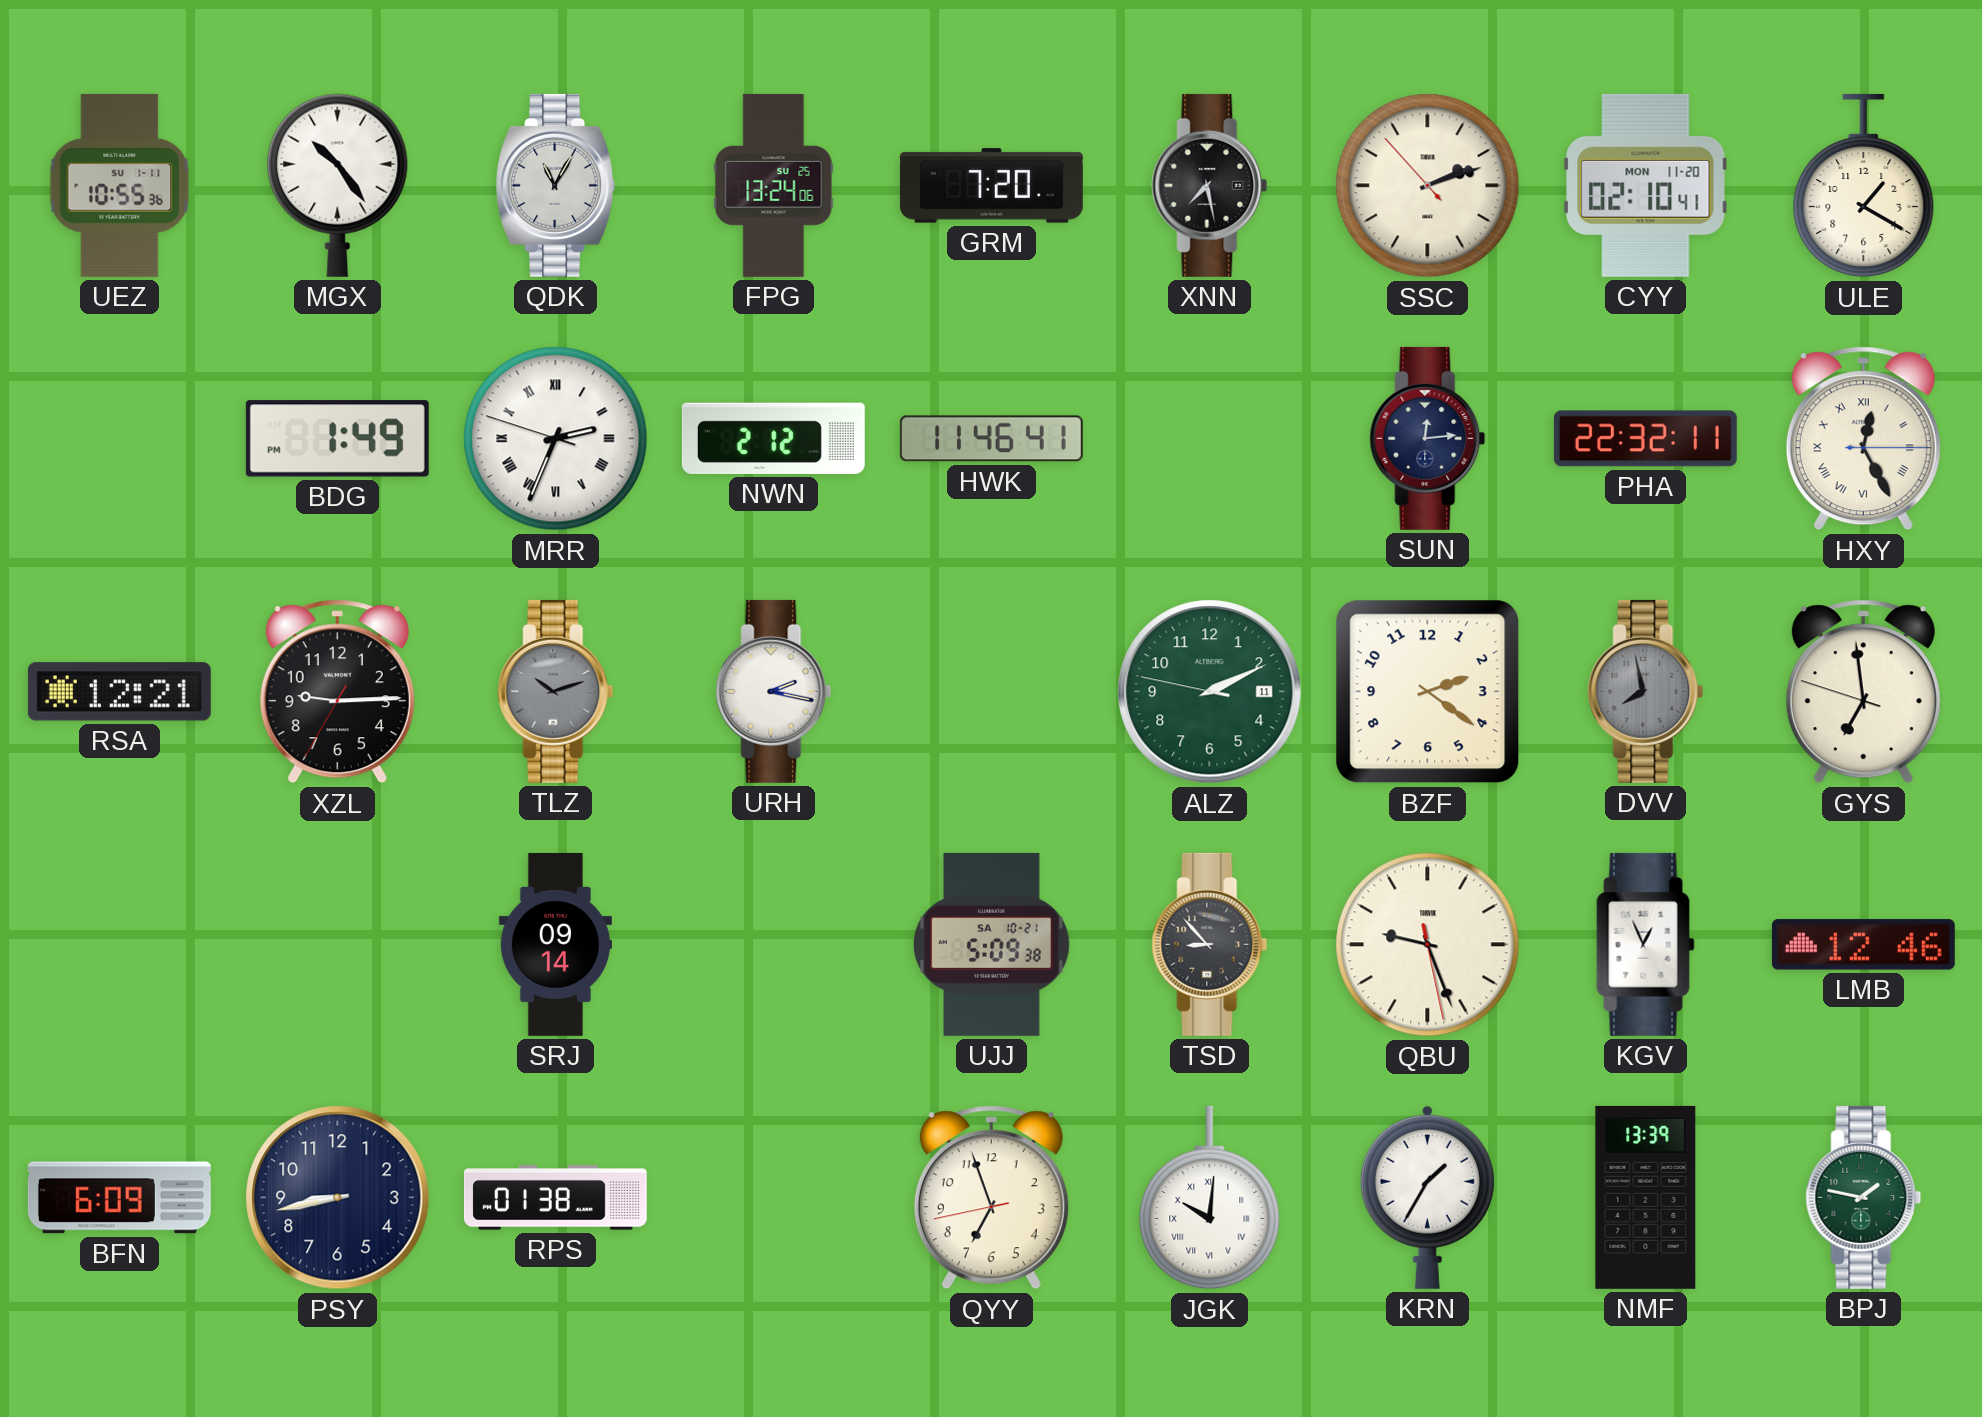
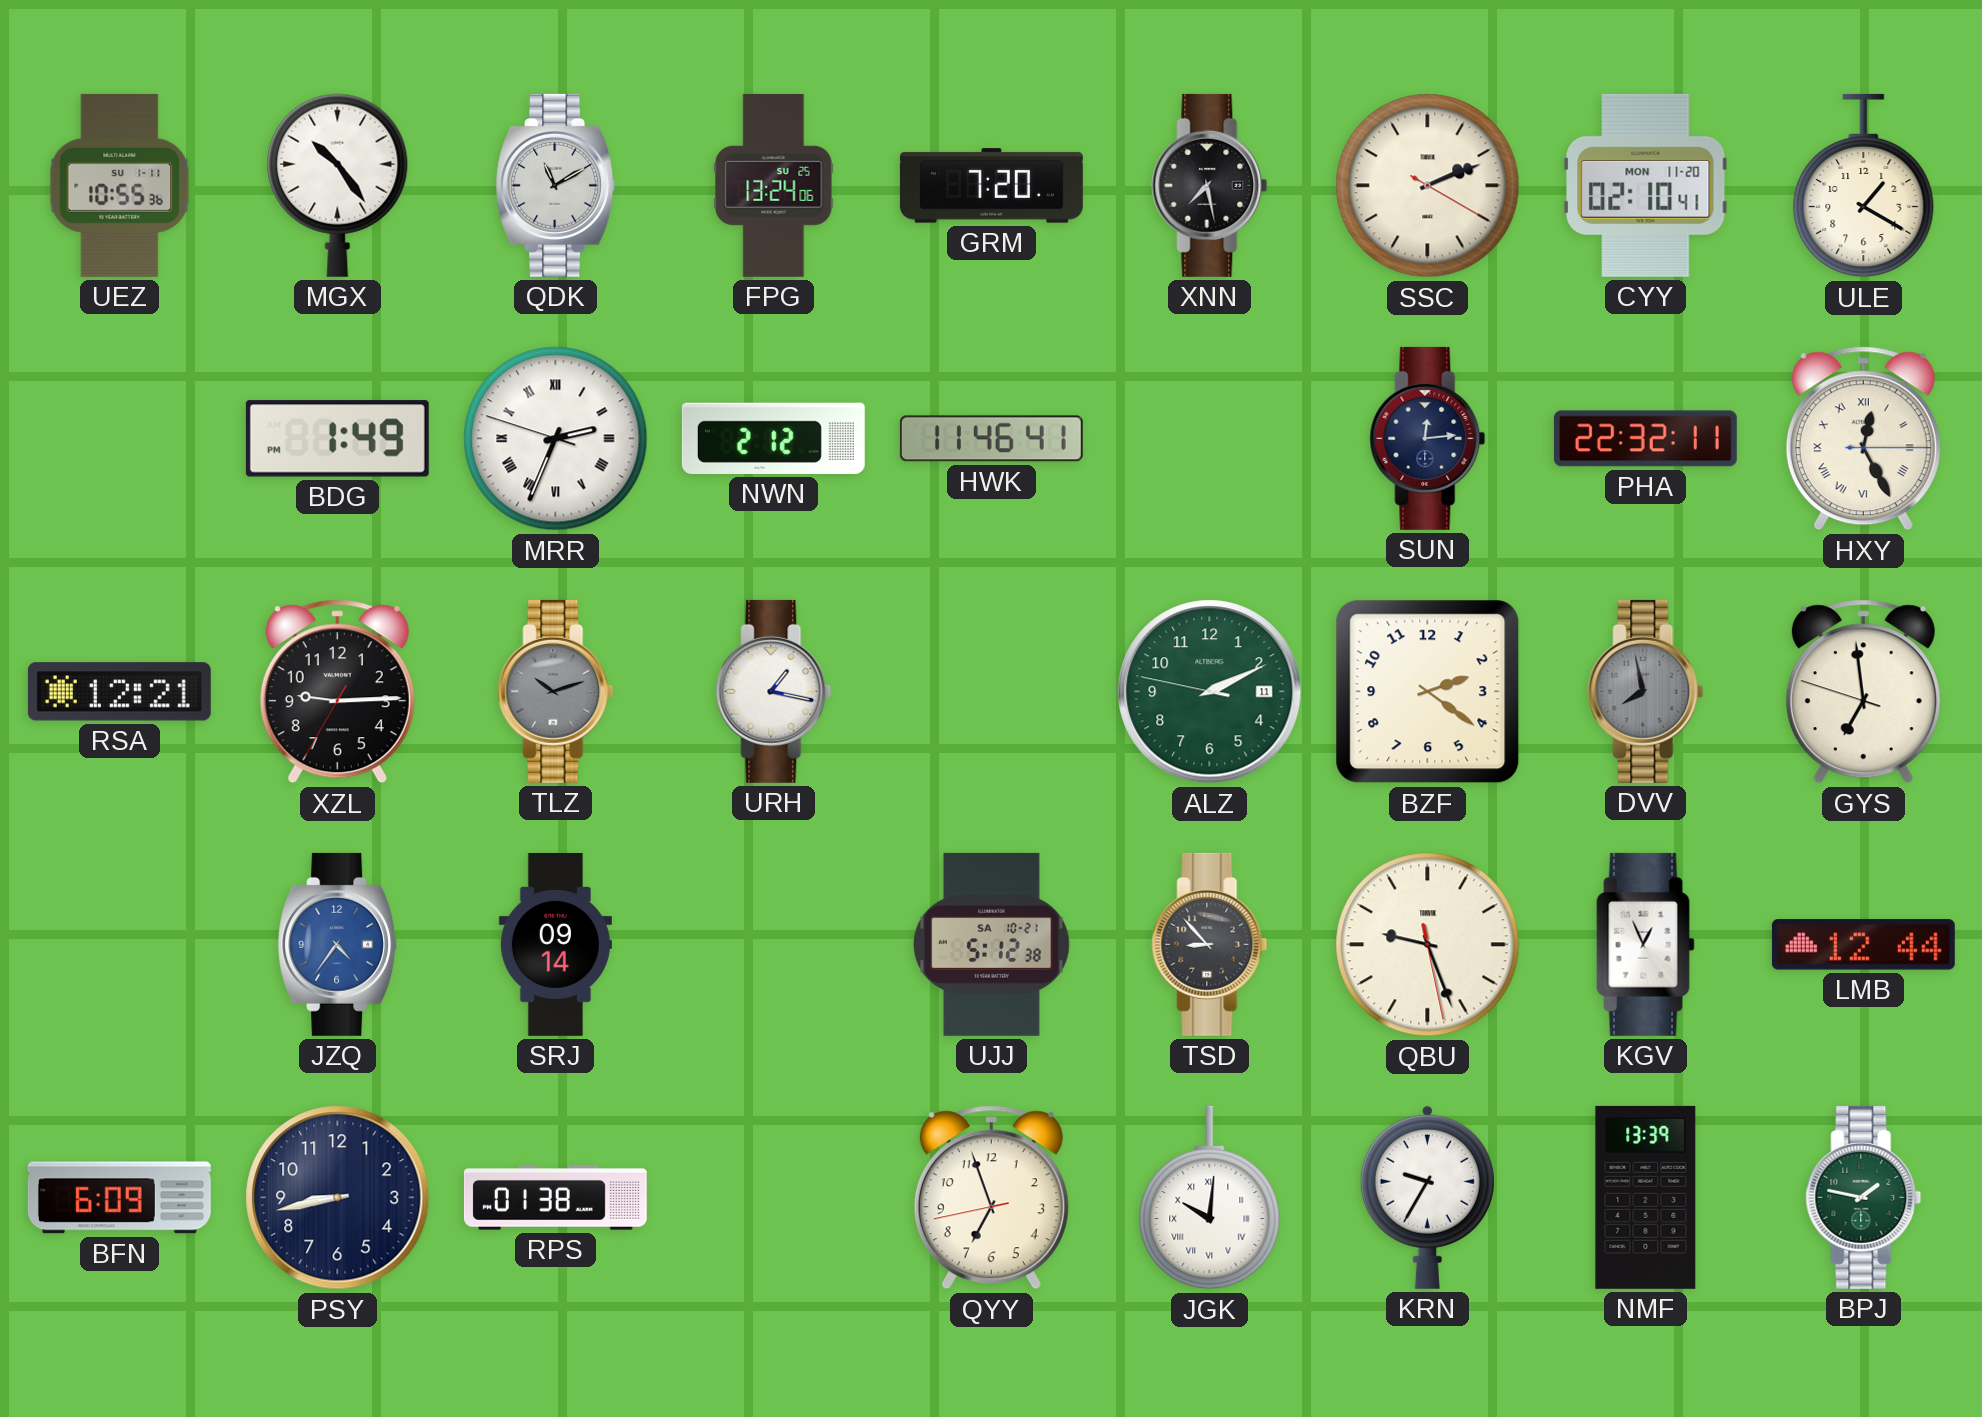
QDK: 11:05 -> 11:10 (556, 185)
SSC: 2:11:53 -> 2:11:20 (1428, 186)
URH: 2:17 -> 1:17 (774, 691)
JZQ: none -> 4:36 (338, 944)
UJJ: 5:09 -> 5:12 (991, 944)
LMB: 12:46 -> 12:44 (1863, 945)
KRN: 1:35 -> 9:35 (1427, 1197)
